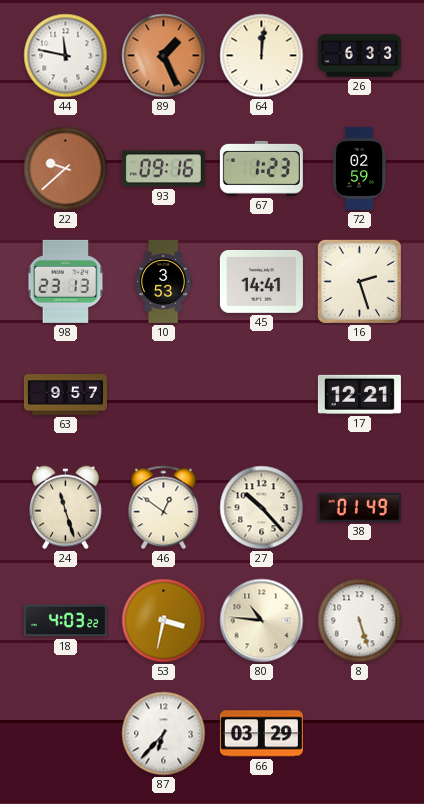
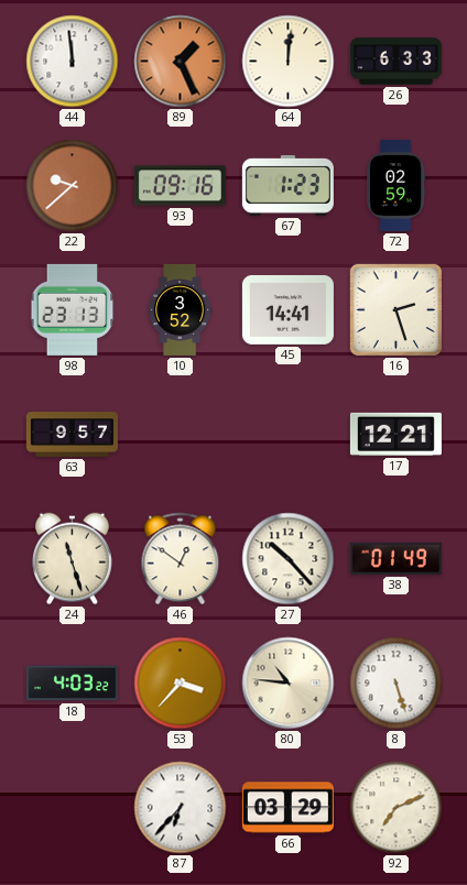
44: 11:47 -> 11:59 (73, 62)
10: 3:53 -> 3:52 (181, 309)
53: 3:32 -> 3:37 (181, 684)
92: none -> 7:11 (397, 808)
